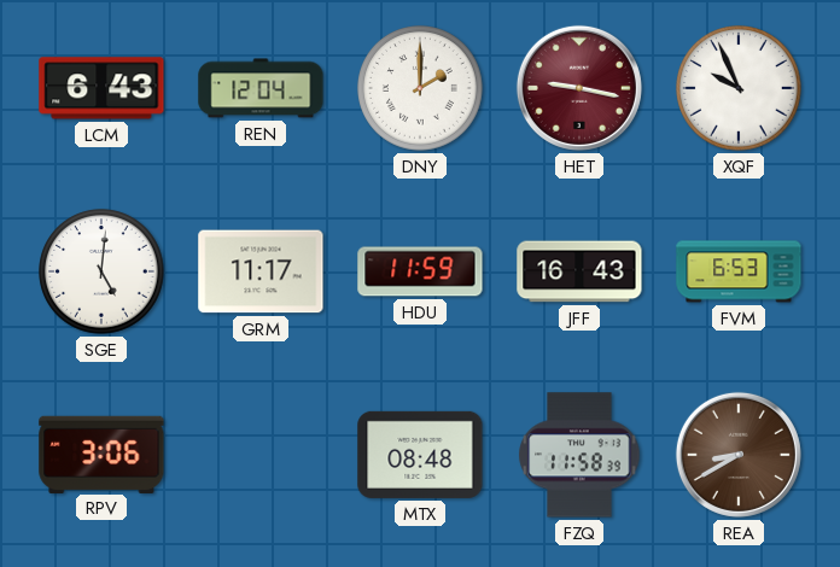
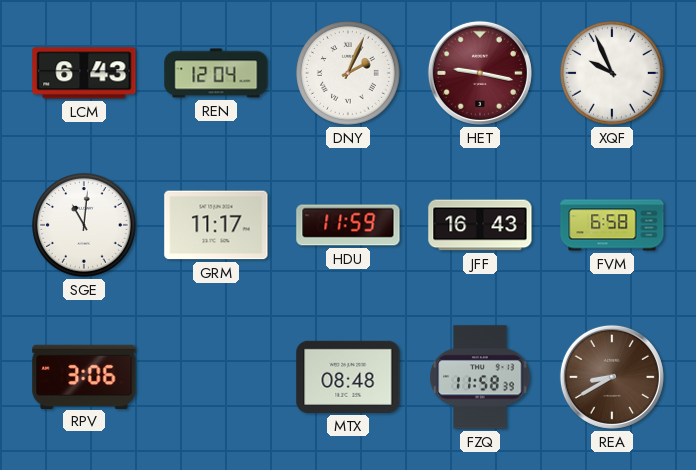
DNY: 2:00 -> 2:04 (348, 73)
SGE: 5:01 -> 11:01 (84, 225)
FVM: 6:53 -> 6:58 (612, 225)
